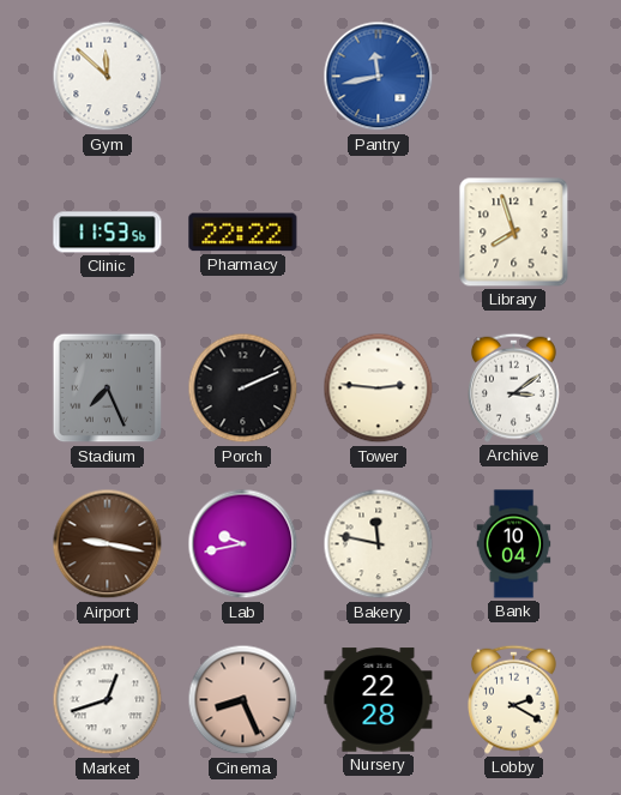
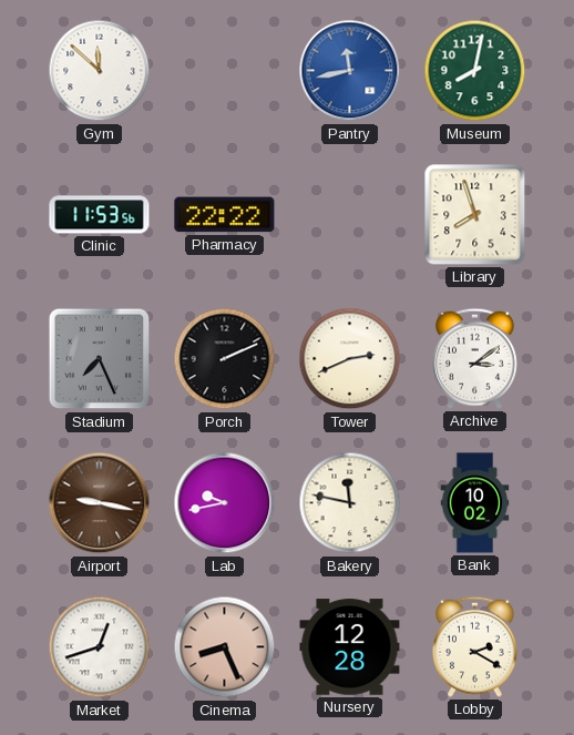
Museum: none -> 8:02 (475, 71)
Tower: 2:46 -> 2:41 (350, 359)
Bank: 10:04 -> 10:02 (475, 503)
Nursery: 22:28 -> 12:28 (350, 647)
